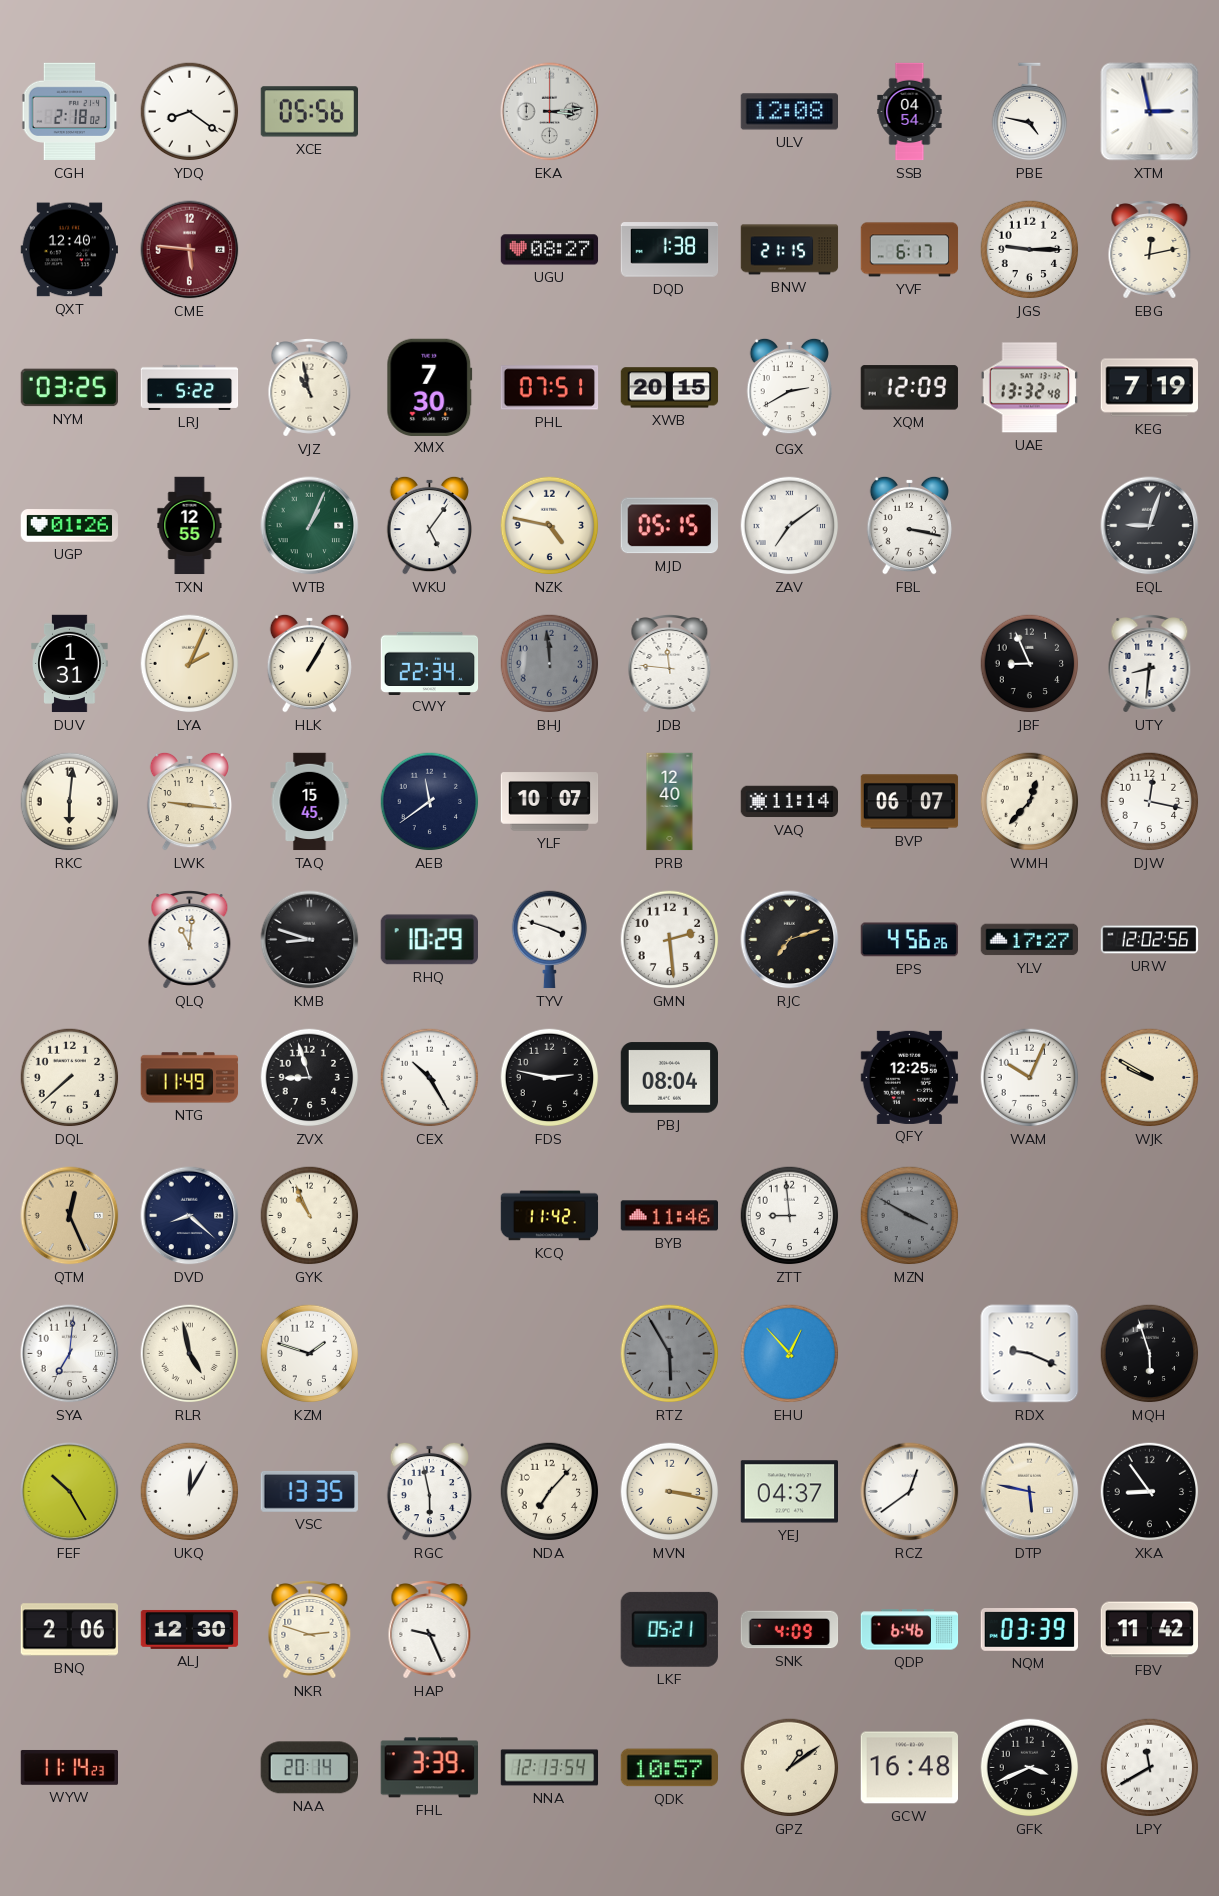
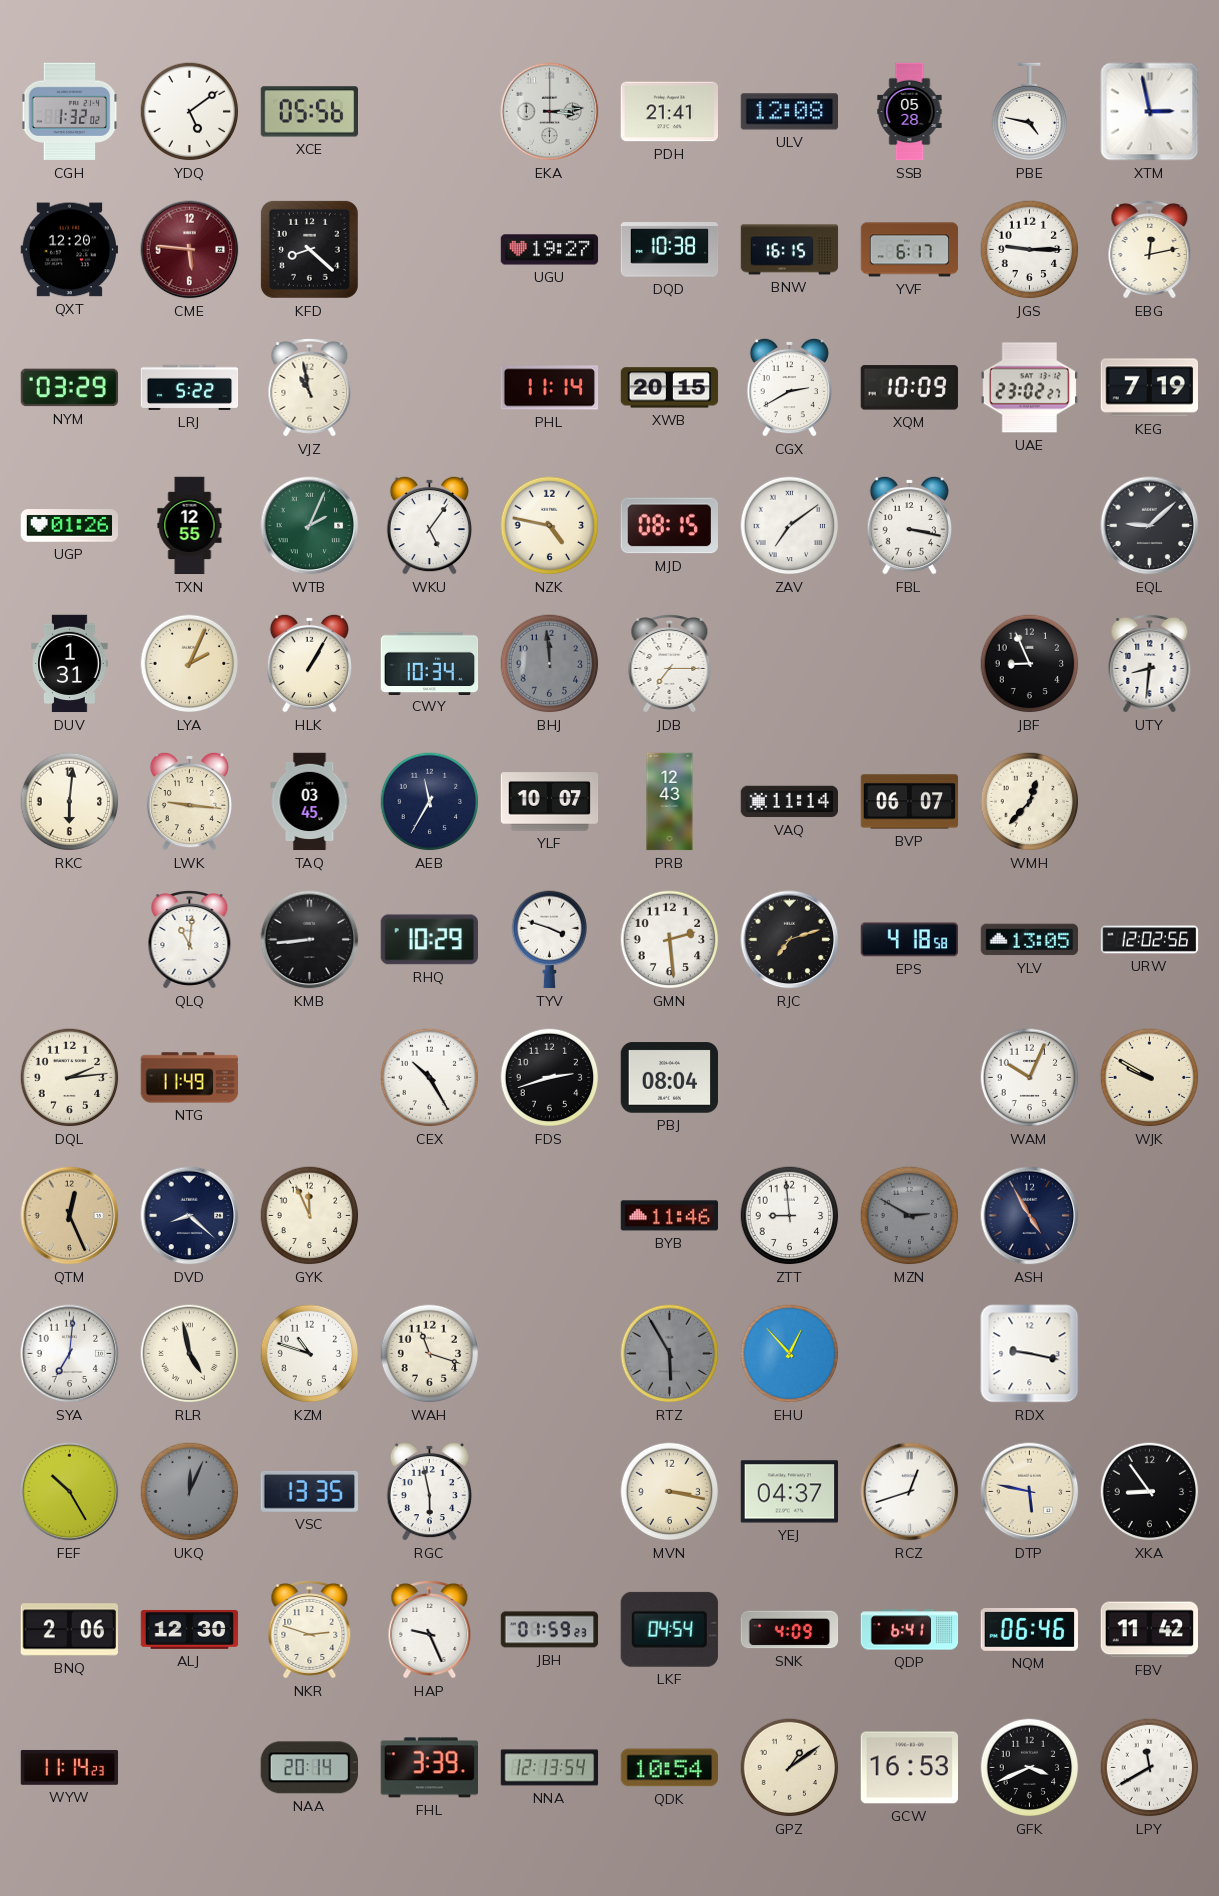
CGH: 2:18 -> 1:32 (70, 112)
YDQ: 8:21 -> 5:09 (190, 112)
PDH: none -> 21:41 (669, 112)
SSB: 04:54 -> 05:28 (910, 112)
QXT: 12:40 -> 12:20 (69, 250)
KFD: none -> 8:22 (309, 249)
UGU: 08:27 -> 19:27 (550, 250)
DQD: 1:38 -> 10:38 (670, 250)
BNW: 21:15 -> 16:15 (790, 250)
NYM: 03:25 -> 03:29 (69, 388)
XMX: 7:30 -> none (430, 387)
PHL: 07:51 -> 11:14 (550, 388)
XQM: 12:09 -> 10:09 (909, 388)
UAE: 13:32 -> 23:02 (1029, 388)
WTB: 1:04 -> 2:04 (310, 526)
MJD: 05:15 -> 08:15 (669, 526)
EQL: 9:03 -> 9:08 (1150, 526)
CWY: 22:34 -> 10:34 (430, 663)
JDB: 11:46 -> 7:15 (670, 664)
TAQ: 15:45 -> 03:45 (310, 802)
AEB: 11:39 -> 11:35 (430, 802)
PRB: 12:40 -> 12:43 (670, 802)
DJW: 12:17 -> none (1150, 802)
KMB: 8:48 -> 8:44 (310, 940)
EPS: 4:56 -> 4:18 (910, 940)
YLV: 17:27 -> 13:05 (1030, 940)
DQL: 7:38 -> 2:14 (70, 1078)
ZVX: 8:57 -> none (310, 1078)
FDS: 2:47 -> 2:42 (550, 1078)
QFY: 12:25 -> none (909, 1077)
GYK: 10:56 -> 11:56 (310, 1216)
KCQ: 11:42 -> none (550, 1216)
MZN: 3:50 -> 2:50 (910, 1216)
ASH: none -> 4:55 (1030, 1216)
KZM: 1:48 -> 10:48 (310, 1354)
WAH: none -> 11:18 (430, 1354)
RDX: 9:19 -> 9:17 (1030, 1354)
MQH: 5:57 -> none (1150, 1354)
UKQ: 12:05 -> 12:04 (190, 1492)
UKQ dial: white -> grey (190, 1492)
NDA: 7:07 -> none (550, 1492)
RCZ: 12:39 -> 12:42 (910, 1492)
JBH: none -> 01:59 (550, 1630)
LKF: 05:21 -> 04:54 (669, 1629)
QDP: 6:46 -> 6:41 (910, 1630)
NQM: 03:39 -> 06:46 (1029, 1630)
QDK: 10:57 -> 10:54 (669, 1768)
GCW: 16:48 -> 16:53 (909, 1768)
